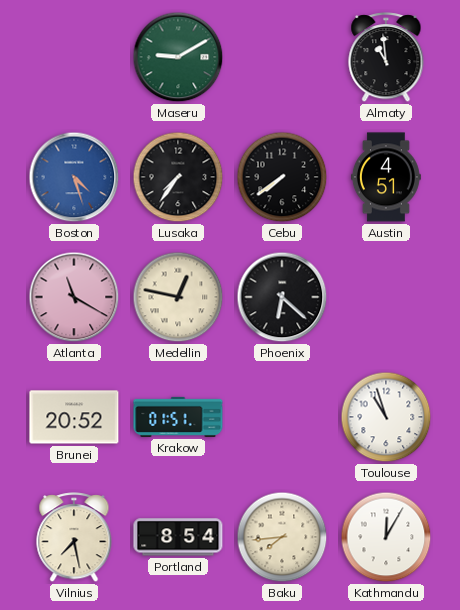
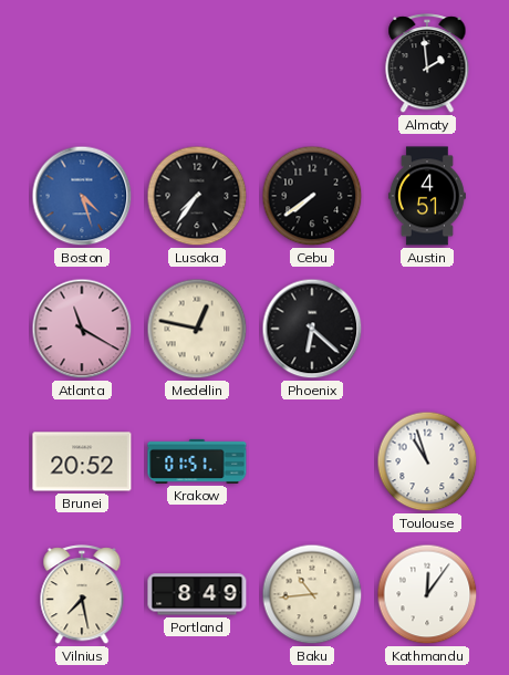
Maseru: 9:10 -> none (178, 57)
Almaty: 10:59 -> 1:59 (427, 64)
Portland: 8:54 -> 8:49 (197, 594)
Baku: 7:44 -> 10:44 (312, 594)
Kathmandu: 12:05 -> 12:06 (427, 594)
